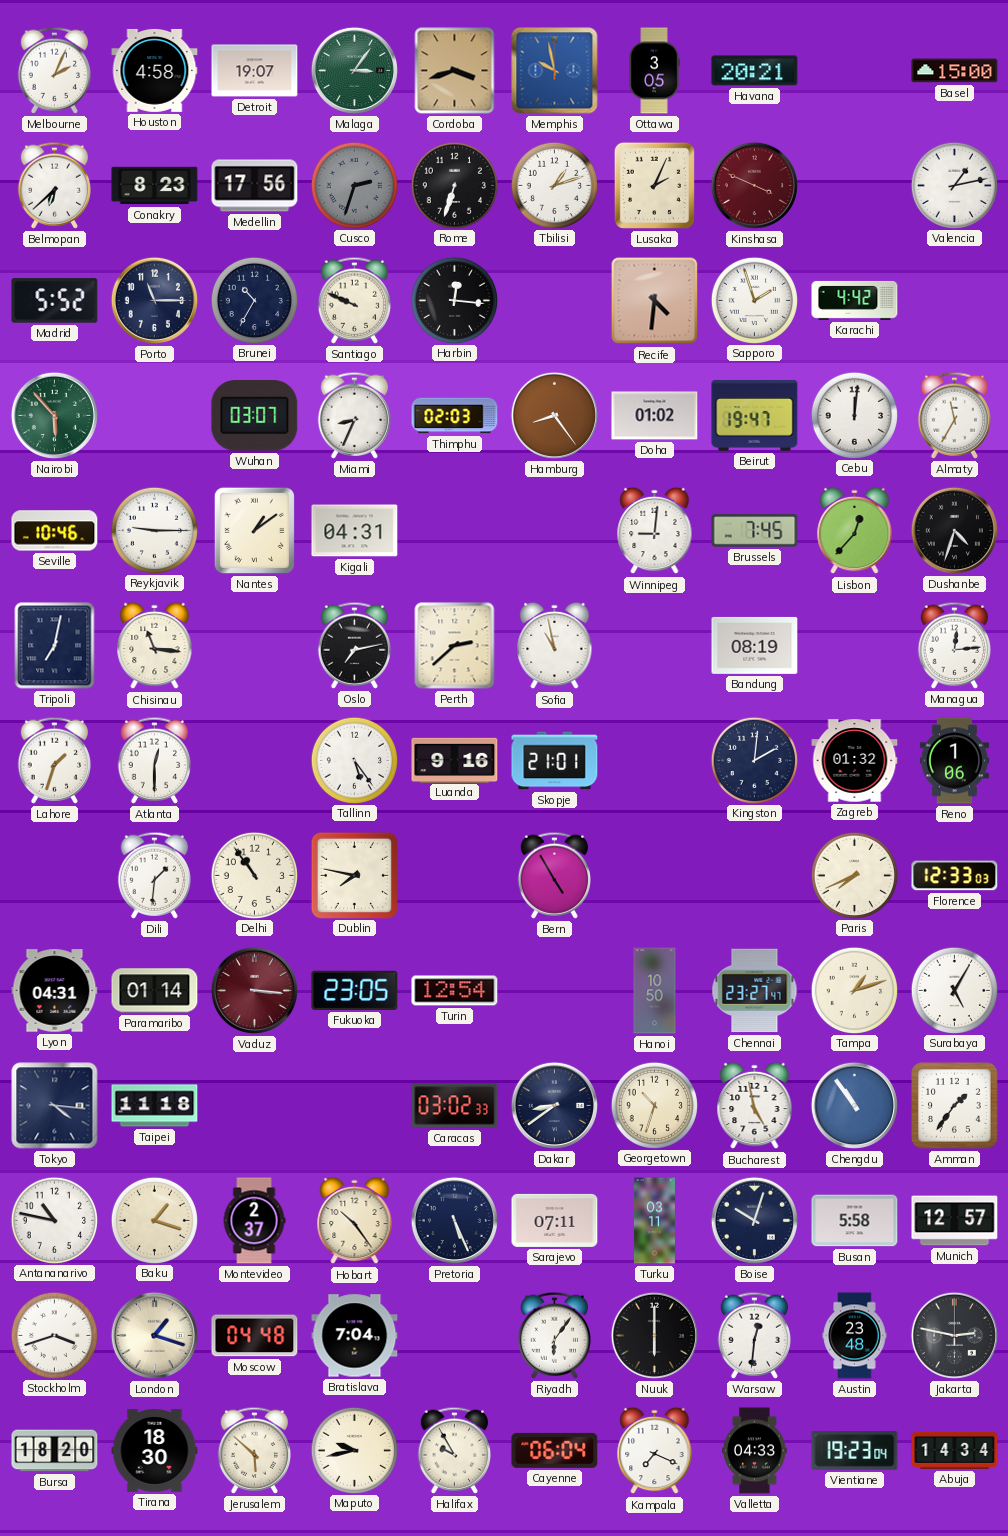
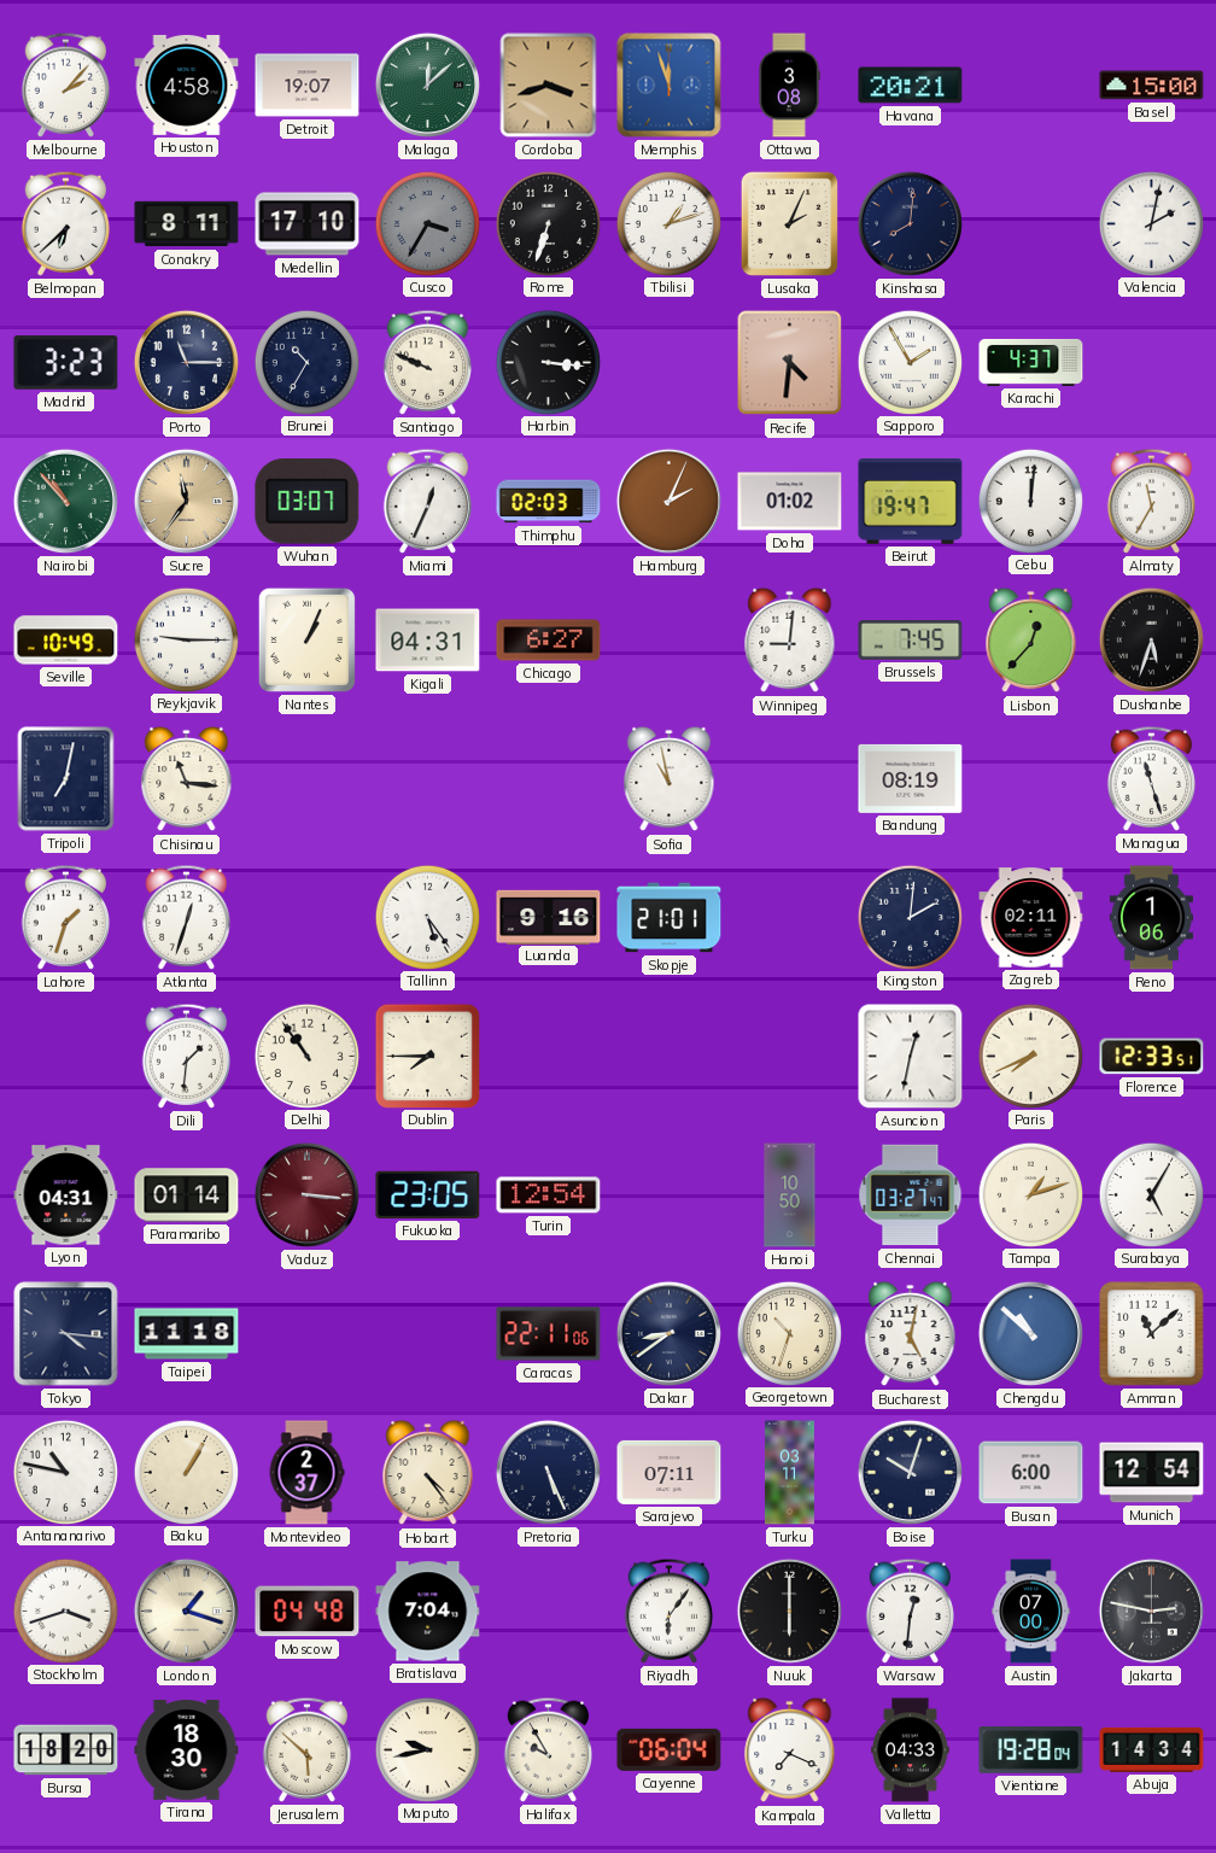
Melbourne: 2:04 -> 2:07 (65, 84)
Malaga: 3:06 -> 12:08 (427, 84)
Memphis: 9:58 -> 11:57 (670, 86)
Ottawa: 3:05 -> 3:08 (789, 86)
Conakry: 8:23 -> 8:11 (187, 224)
Medellin: 17:56 -> 17:10 (308, 224)
Cusco: 2:33 -> 3:35 (427, 223)
Kinshasa: 3:49 -> 8:01 (910, 223)
Kinshasa dial: burgundy -> navy (910, 223)
Valencia: 1:13 -> 2:02 (1151, 223)
Madrid: 5:52 -> 3:23 (66, 363)
Harbin: 12:16 -> 3:16 (548, 362)
Sapporo: 1:57 -> 1:55 (910, 362)
Karachi: 4:42 -> 4:37 (1031, 362)
Nairobi: 5:53 -> 10:53 (65, 501)
Sucre: none -> 11:36 (186, 501)
Miami: 8:34 -> 12:34 (427, 501)
Hamburg: 8:24 -> 2:04 (668, 501)
Seville: 10:46 -> 10:49 (66, 641)
Nantes: 1:09 -> 1:04 (306, 639)
Chicago: none -> 6:27 (549, 641)
Dushanbe: 4:33 -> 5:33 (1151, 639)
Oslo: 7:13 -> none (354, 645)
Perth: 2:38 -> none (455, 646)
Managua: 12:14 -> 11:27 (1151, 778)
Atlanta: 12:30 -> 12:33 (186, 917)
Zagreb: 01:32 -> 02:11 (1031, 918)
Dublin: 7:47 -> 7:45 (427, 1056)
Bern: 4:55 -> none (554, 875)
Asuncion: none -> 12:32 (911, 1057)
Florence: 12:33:03 -> 12:33:51 (1152, 1057)
Chennai: 23:27 -> 03:27 (911, 1196)
Caracas: 03:02 -> 22:11 (549, 1334)
Bucharest: 4:58 -> 5:02 (911, 1334)
Chengdu: 10:54 -> 10:52 (1030, 1333)
Amman: 1:36 -> 11:08 (1152, 1334)
Baku: 1:18 -> 1:05 (186, 1472)
Hobart: 10:24 -> 4:24 (428, 1473)
Busan: 5:58 -> 6:00 (1031, 1473)
Munich: 12:57 -> 12:54 (1152, 1473)
Austin: 23:48 -> 07:00 (1031, 1612)
Vientiane: 19:23 -> 19:28 (1031, 1750)
